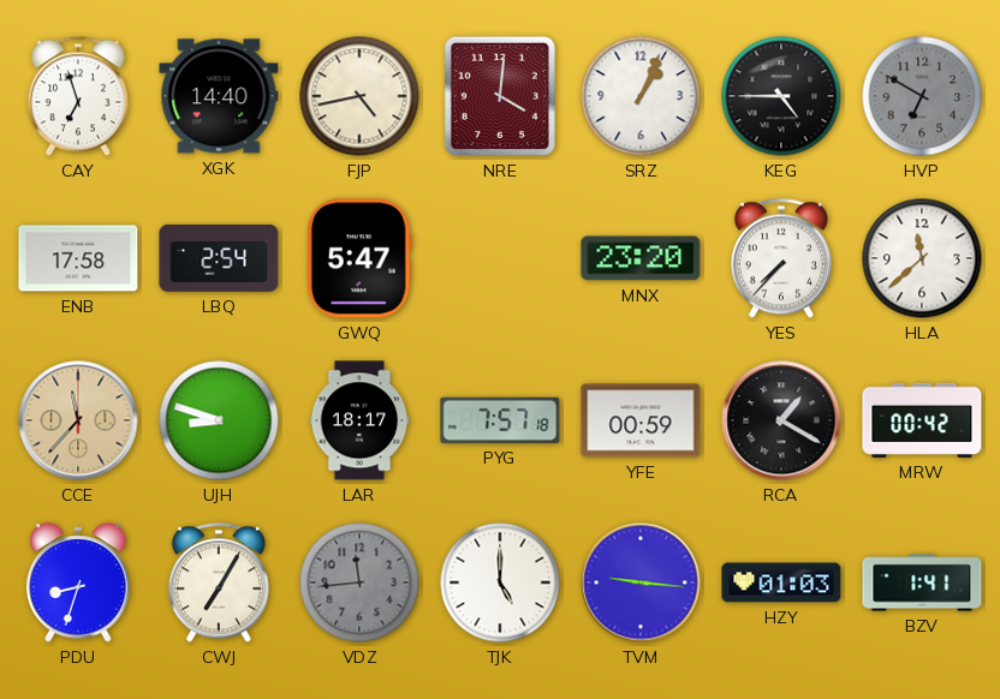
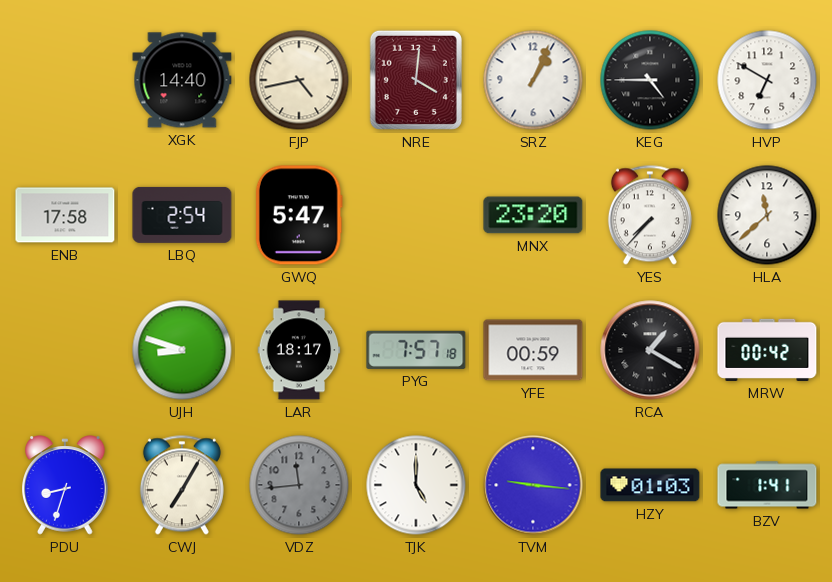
CAY: 6:57 -> none (78, 96)
HVP dial: grey -> white (767, 80)
CCE: 11:37 -> none (78, 420)
